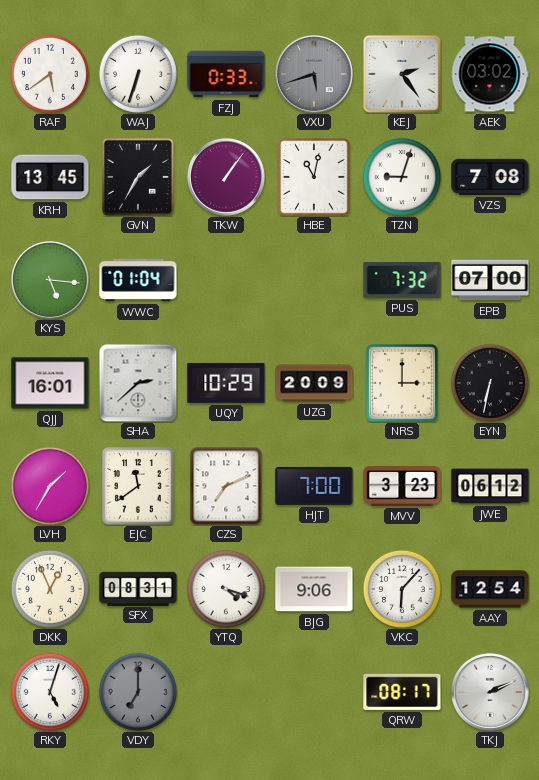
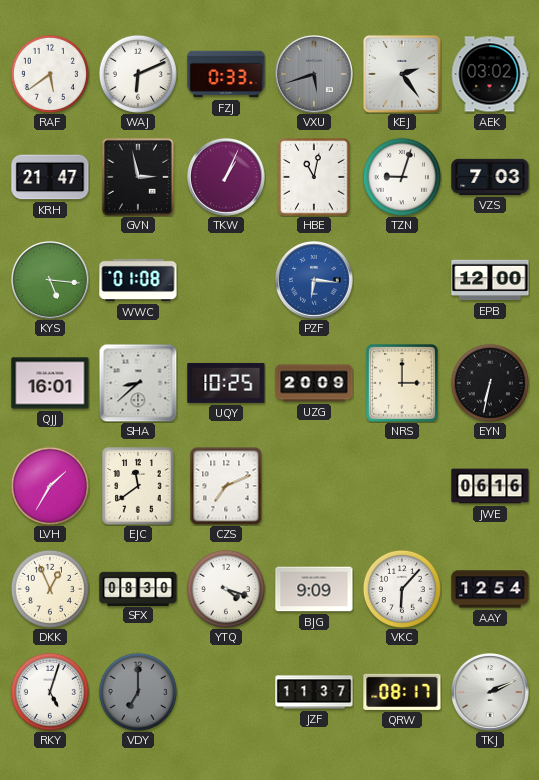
WAJ: 6:33 -> 6:11 (138, 74)
KRH: 13:45 -> 21:47 (50, 177)
GVN: 1:35 -> 2:58 (138, 177)
TKW: 1:06 -> 1:04 (227, 178)
VZS: 7:08 -> 7:03 (490, 177)
WWC: 01:04 -> 01:08 (138, 280)
PZF: none -> 6:16 (315, 281)
PUS: 7:32 -> none (402, 281)
EPB: 07:00 -> 12:00 (490, 280)
SHA: 2:38 -> 8:38 (138, 383)
UQY: 10:29 -> 10:25 (226, 383)
HJT: 7:00 -> none (314, 486)
MVV: 3:23 -> none (402, 486)
JWE: 06:12 -> 06:16 (490, 486)
SFX: 08:31 -> 08:30 (138, 588)
BJG: 9:06 -> 9:09 (314, 589)
JZF: none -> 11:37 (314, 692)
